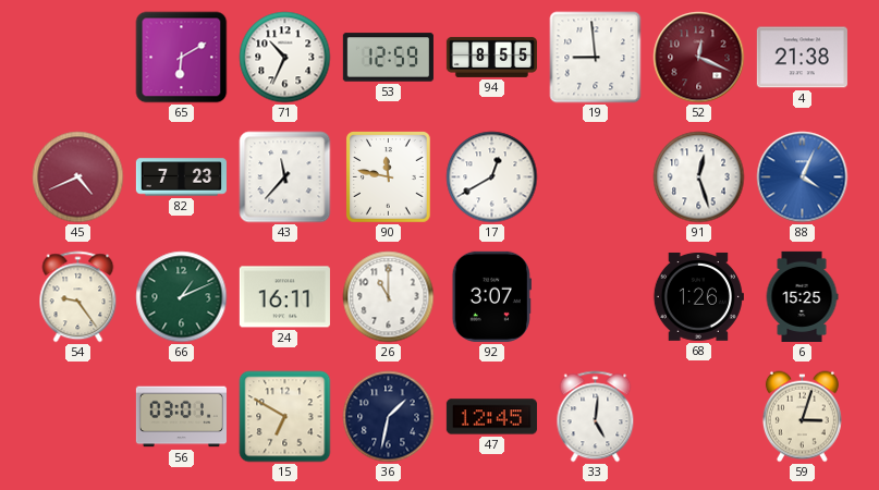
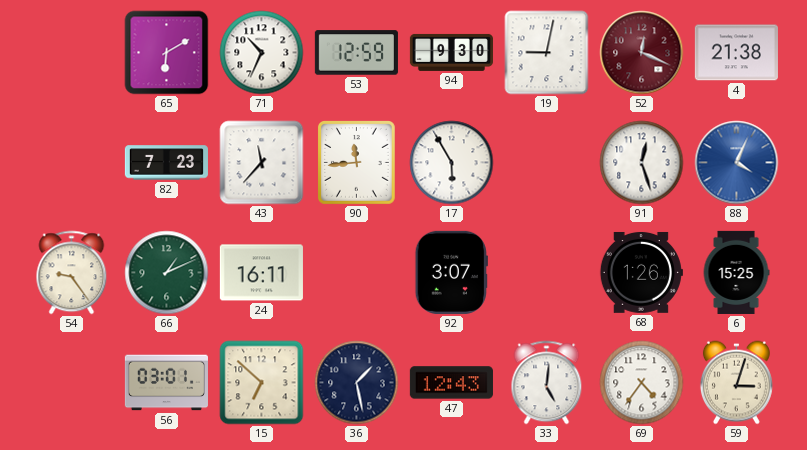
94: 8:55 -> 9:30 (451, 52)
19: 8:59 -> 9:02 (547, 53)
45: 4:41 -> none (78, 177)
90: 11:47 -> 11:44 (357, 163)
17: 12:40 -> 5:55 (452, 163)
26: 11:00 -> none (389, 297)
15: 6:50 -> 6:52 (262, 383)
36: 1:32 -> 1:28 (357, 383)
47: 12:45 -> 12:43 (451, 383)
69: none -> 4:36 (642, 383)
